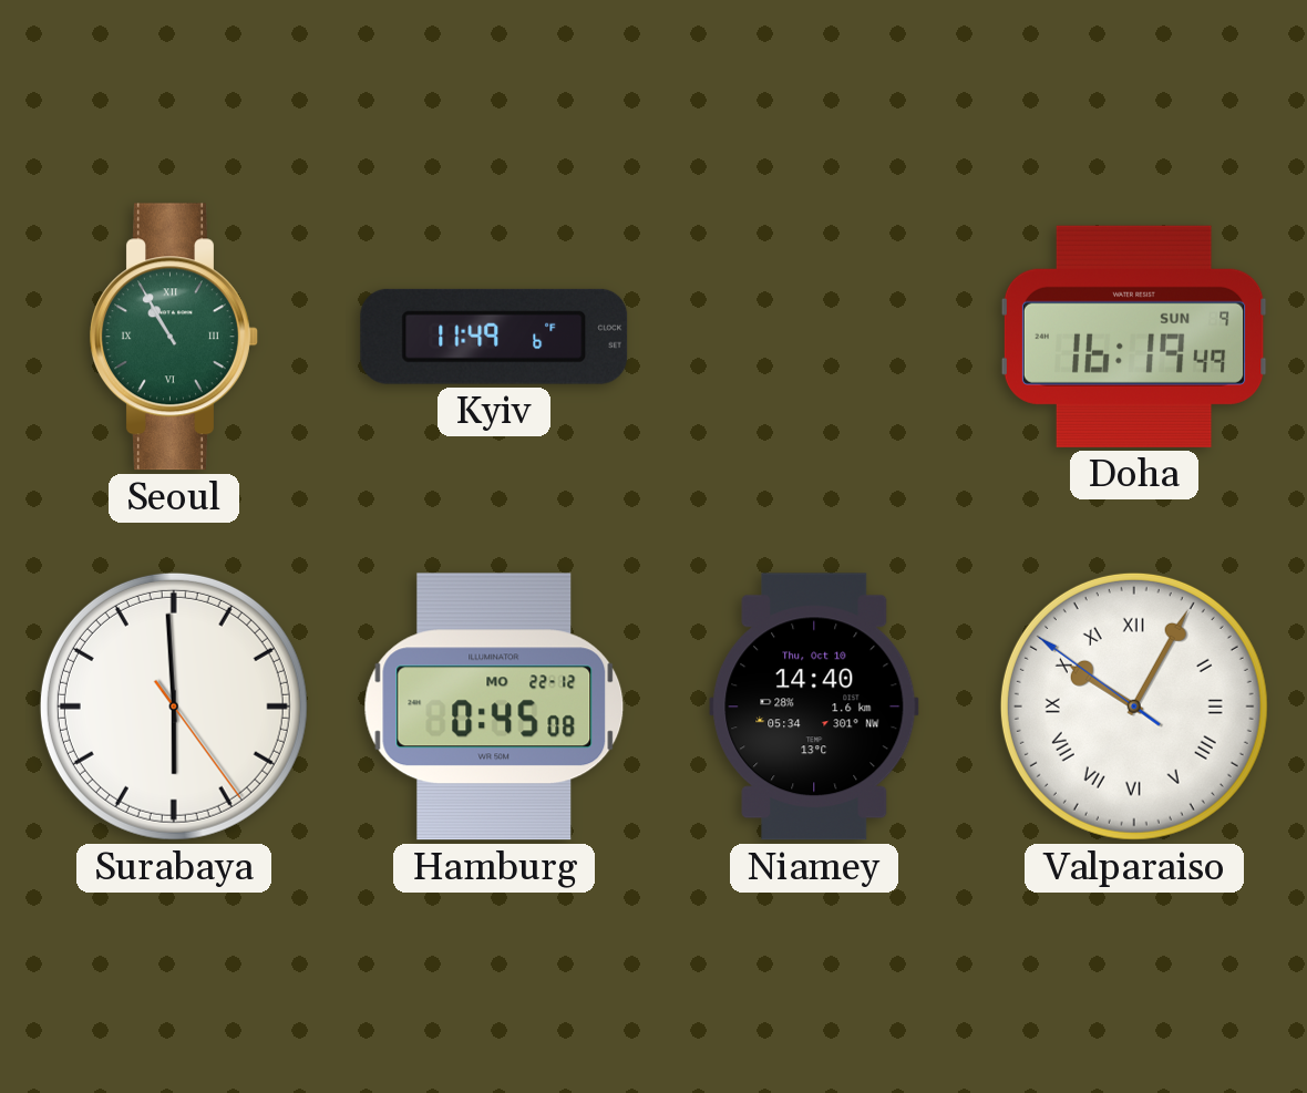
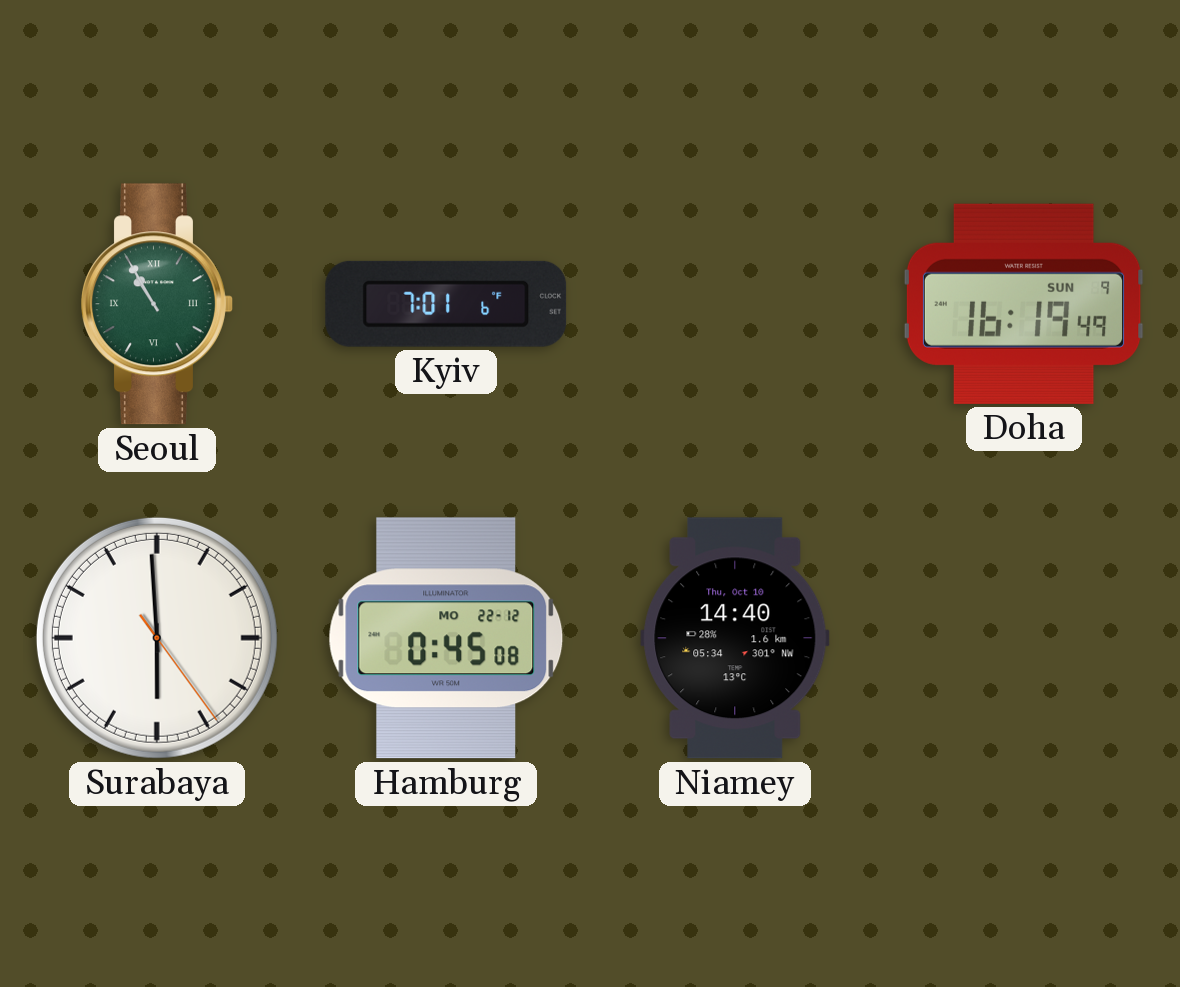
Kyiv: 11:49 -> 7:01 (446, 304)
Valparaiso: 10:04 -> none (1134, 707)
